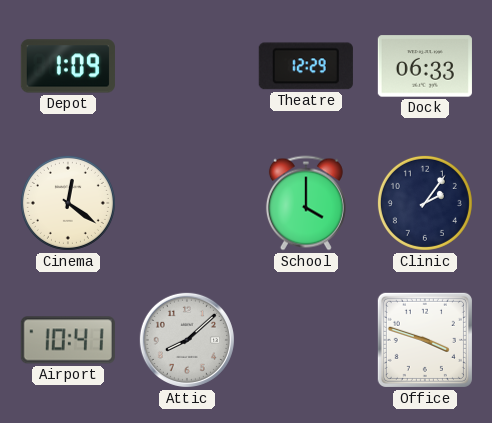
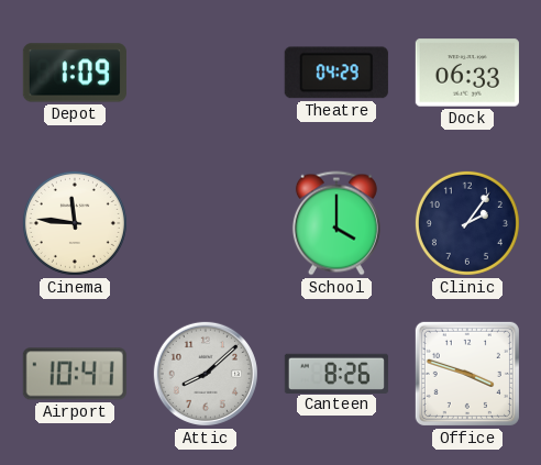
Theatre: 12:29 -> 04:29 (336, 73)
Cinema: 12:21 -> 11:46 (75, 223)
Canteen: none -> 8:26 (336, 373)
